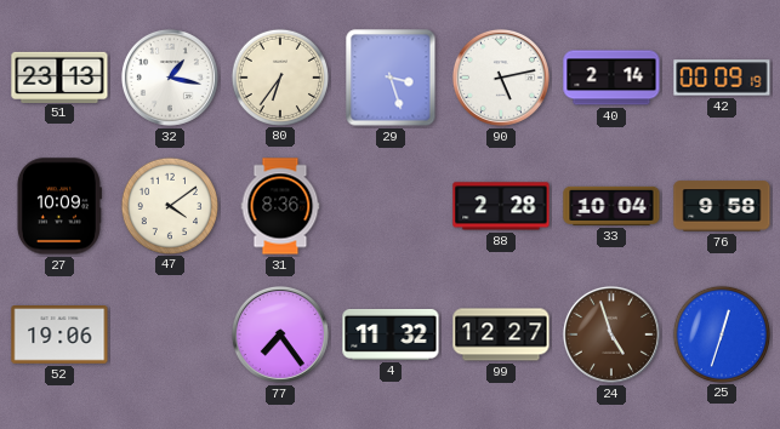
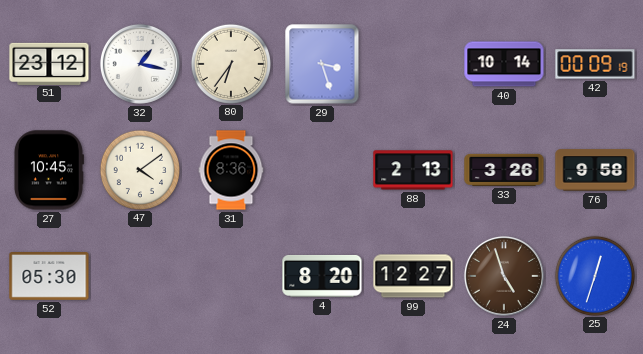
51: 23:13 -> 23:12 (49, 63)
90: 5:13 -> none (501, 78)
40: 2:14 -> 10:14 (504, 64)
27: 10:09 -> 10:45 (48, 170)
88: 2:28 -> 2:13 (413, 170)
33: 10:04 -> 3:26 (504, 170)
52: 19:06 -> 05:30 (49, 277)
77: 7:24 -> none (280, 334)
4: 11:32 -> 8:20 (322, 276)
